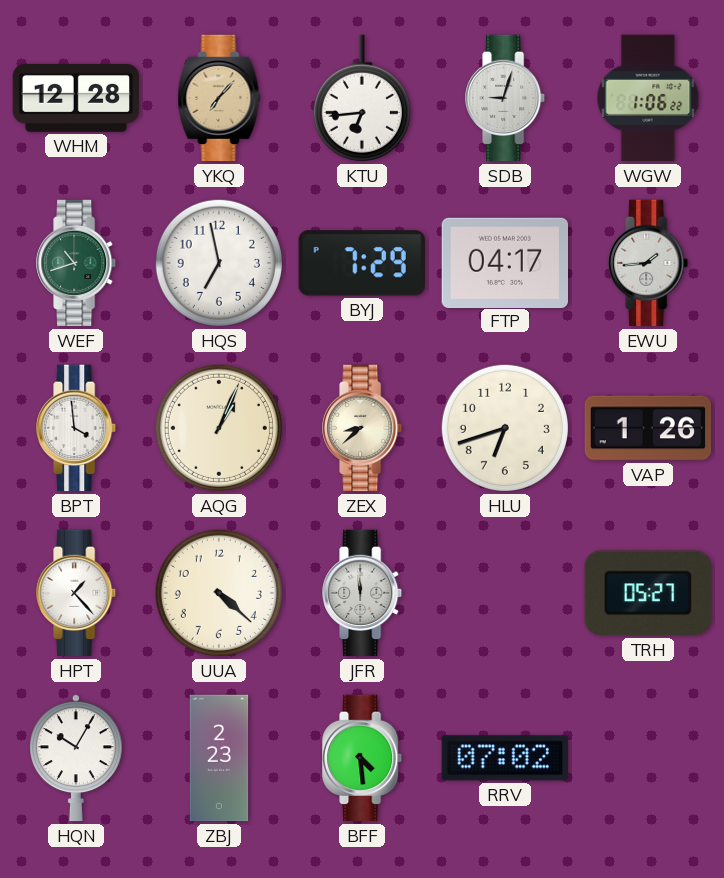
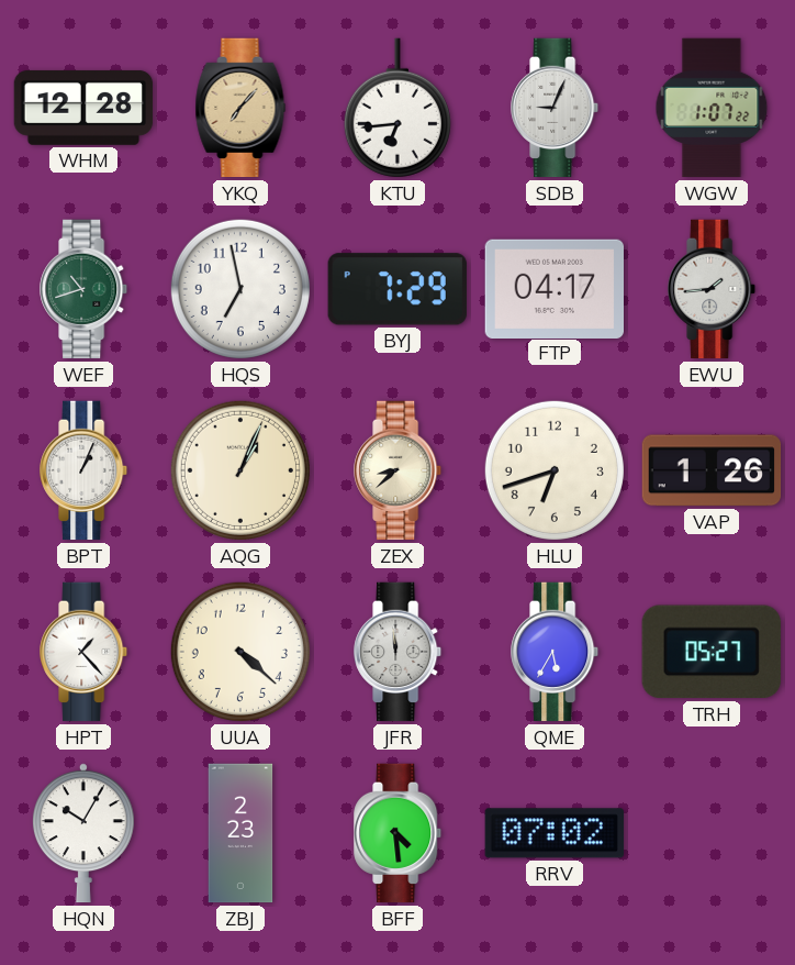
SDB: 9:03 -> 9:04 (556, 108)
WGW: 1:06 -> 1:07 (712, 108)
BPT: 3:59 -> 1:04 (85, 470)
QME: none -> 5:35 (556, 652)
